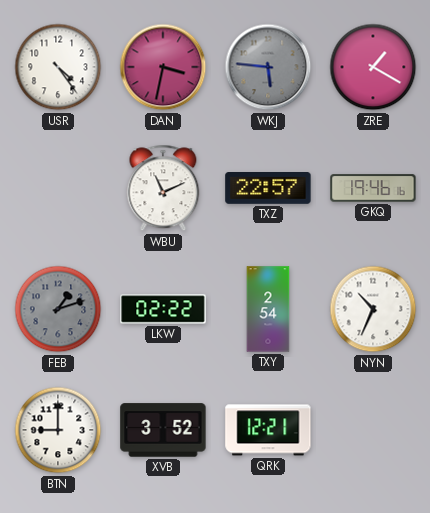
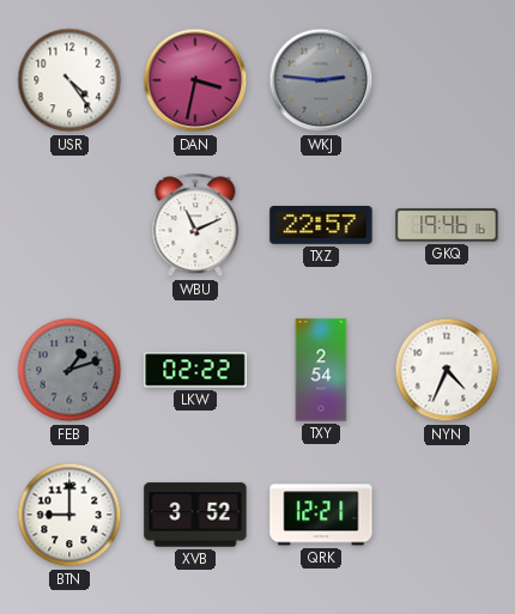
WKJ: 5:46 -> 2:46 (321, 80)
ZRE: 1:20 -> none (373, 67)
NYN: 10:34 -> 4:34 (447, 370)
